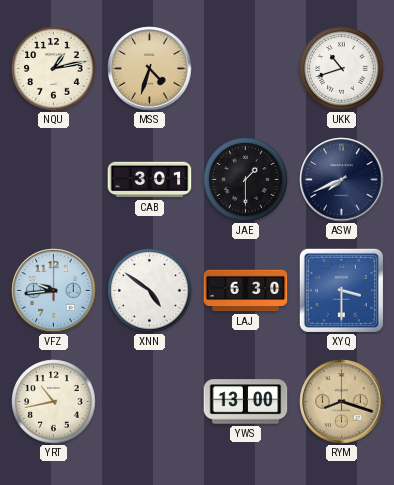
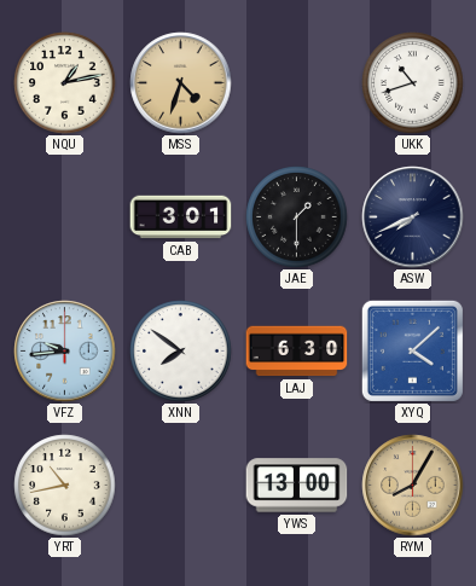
XNN: 4:51 -> 7:51 (181, 352)
XYQ: 3:30 -> 4:08 (412, 350)
RYM: 8:18 -> 8:05 (413, 486)
